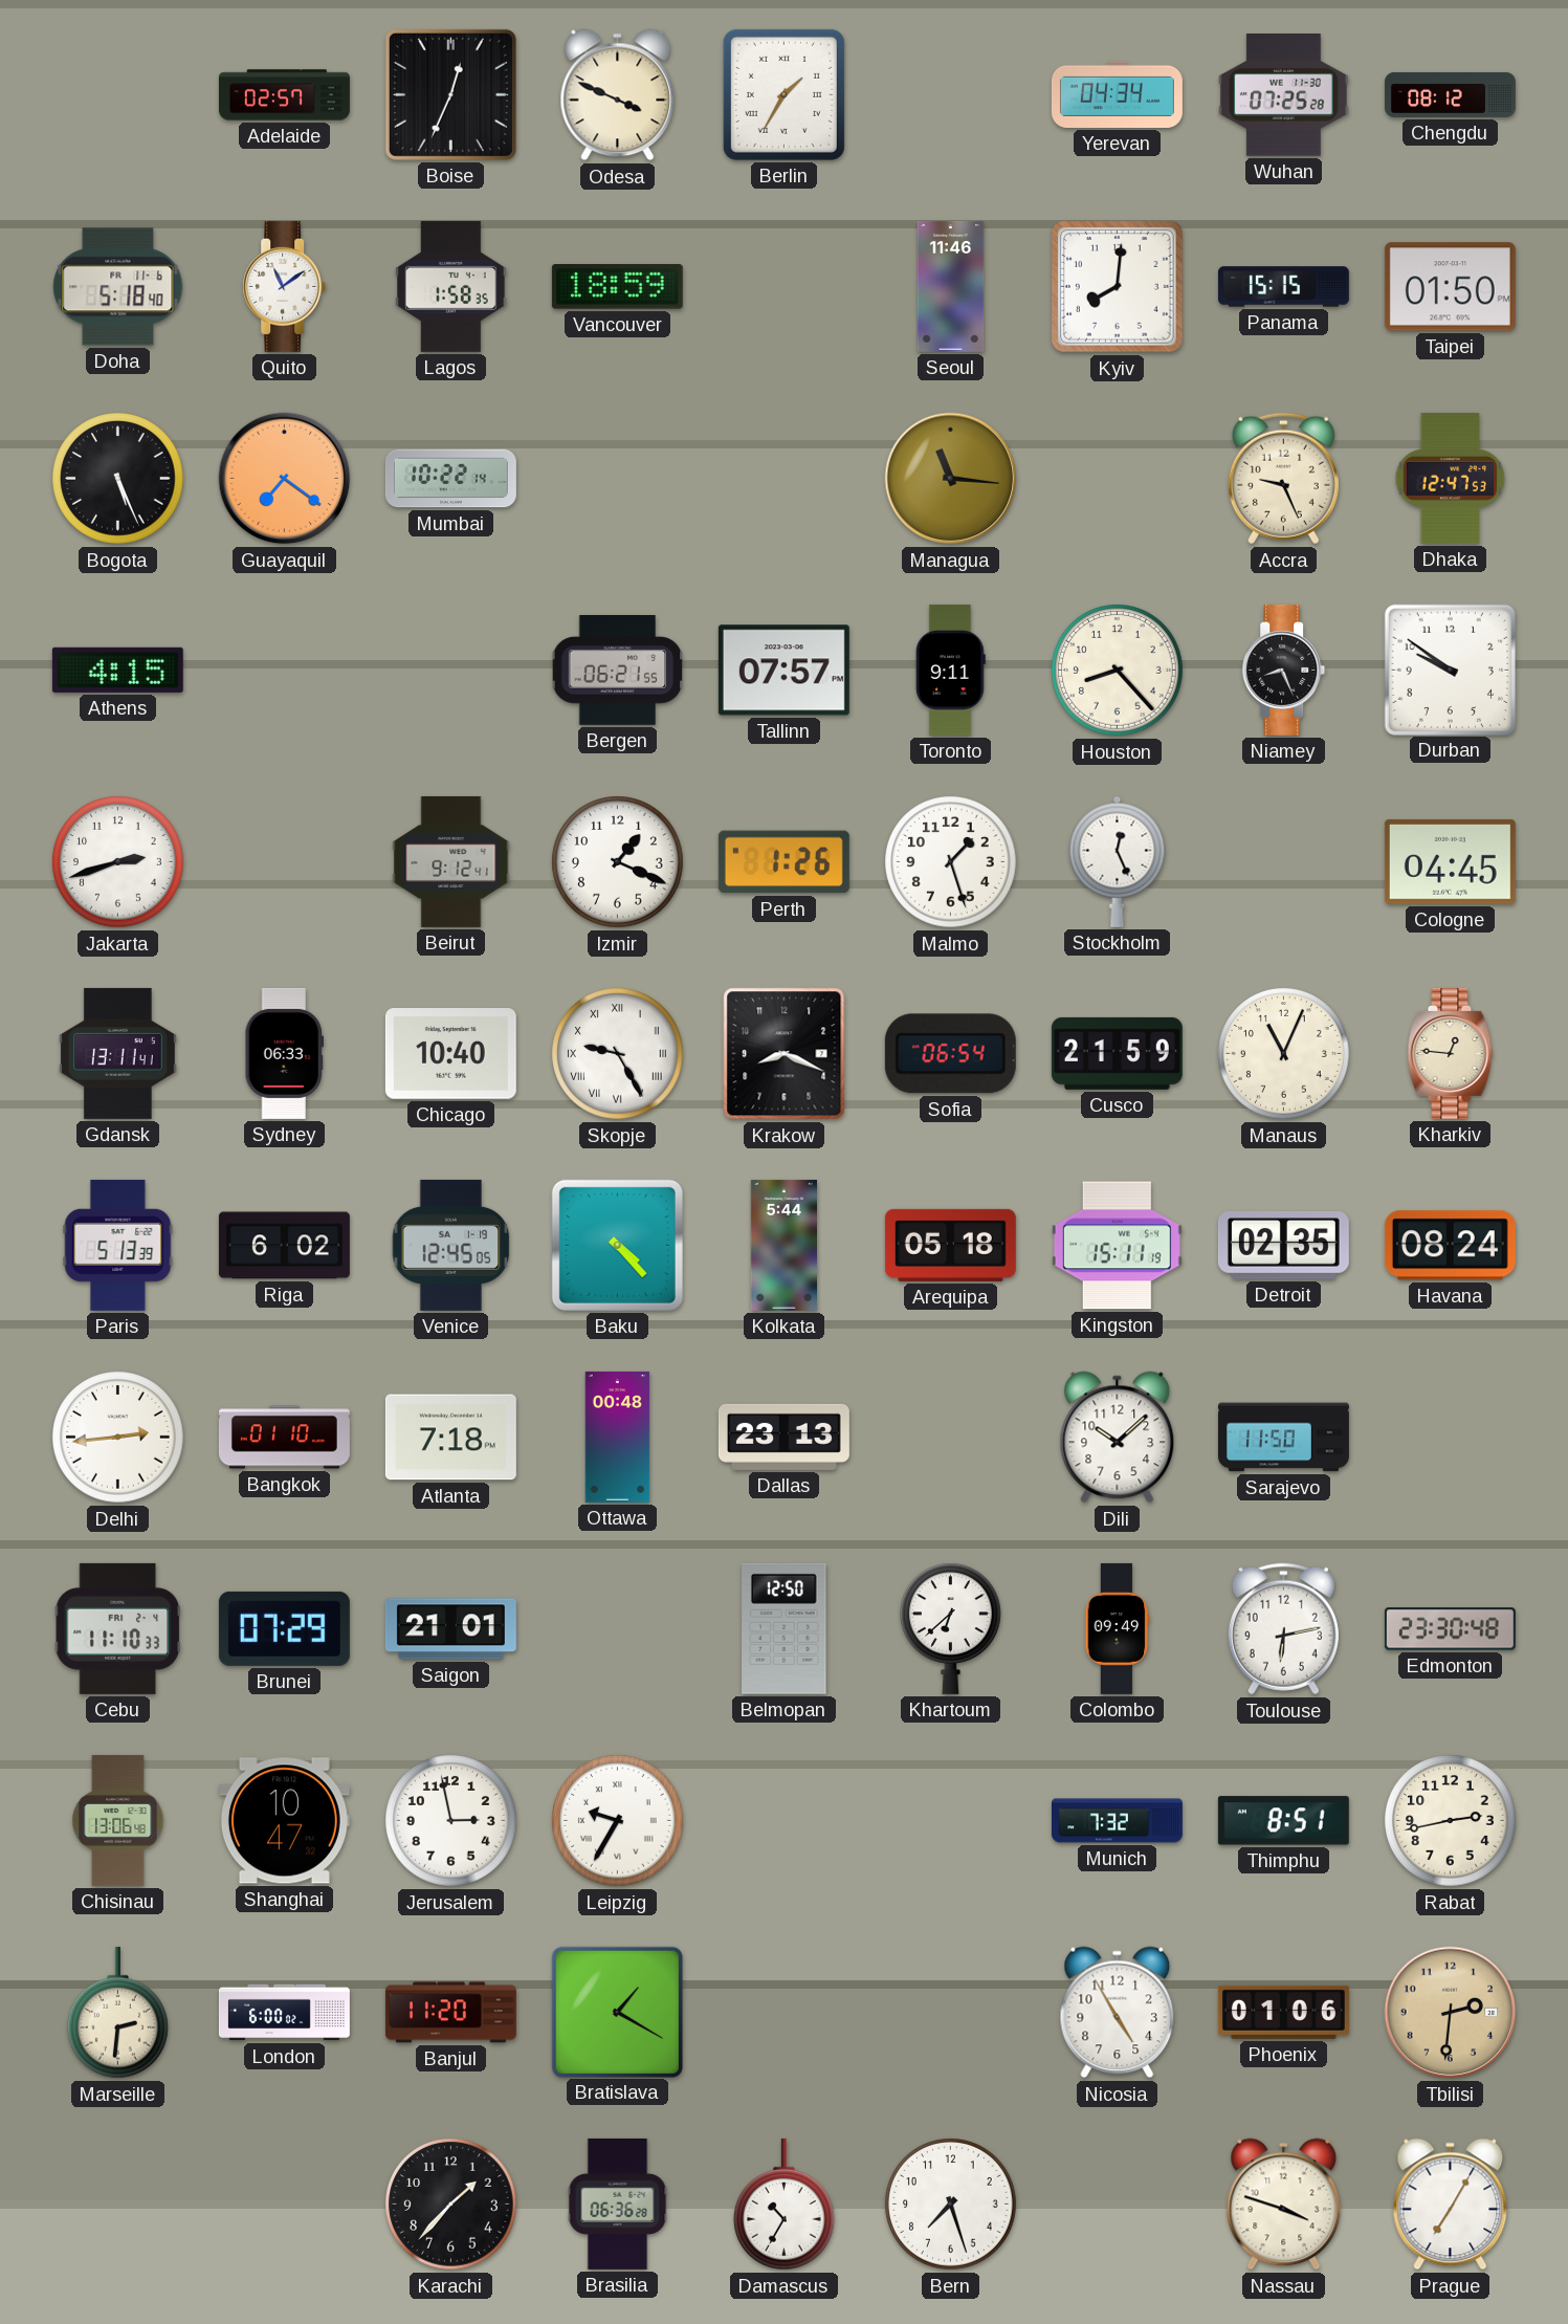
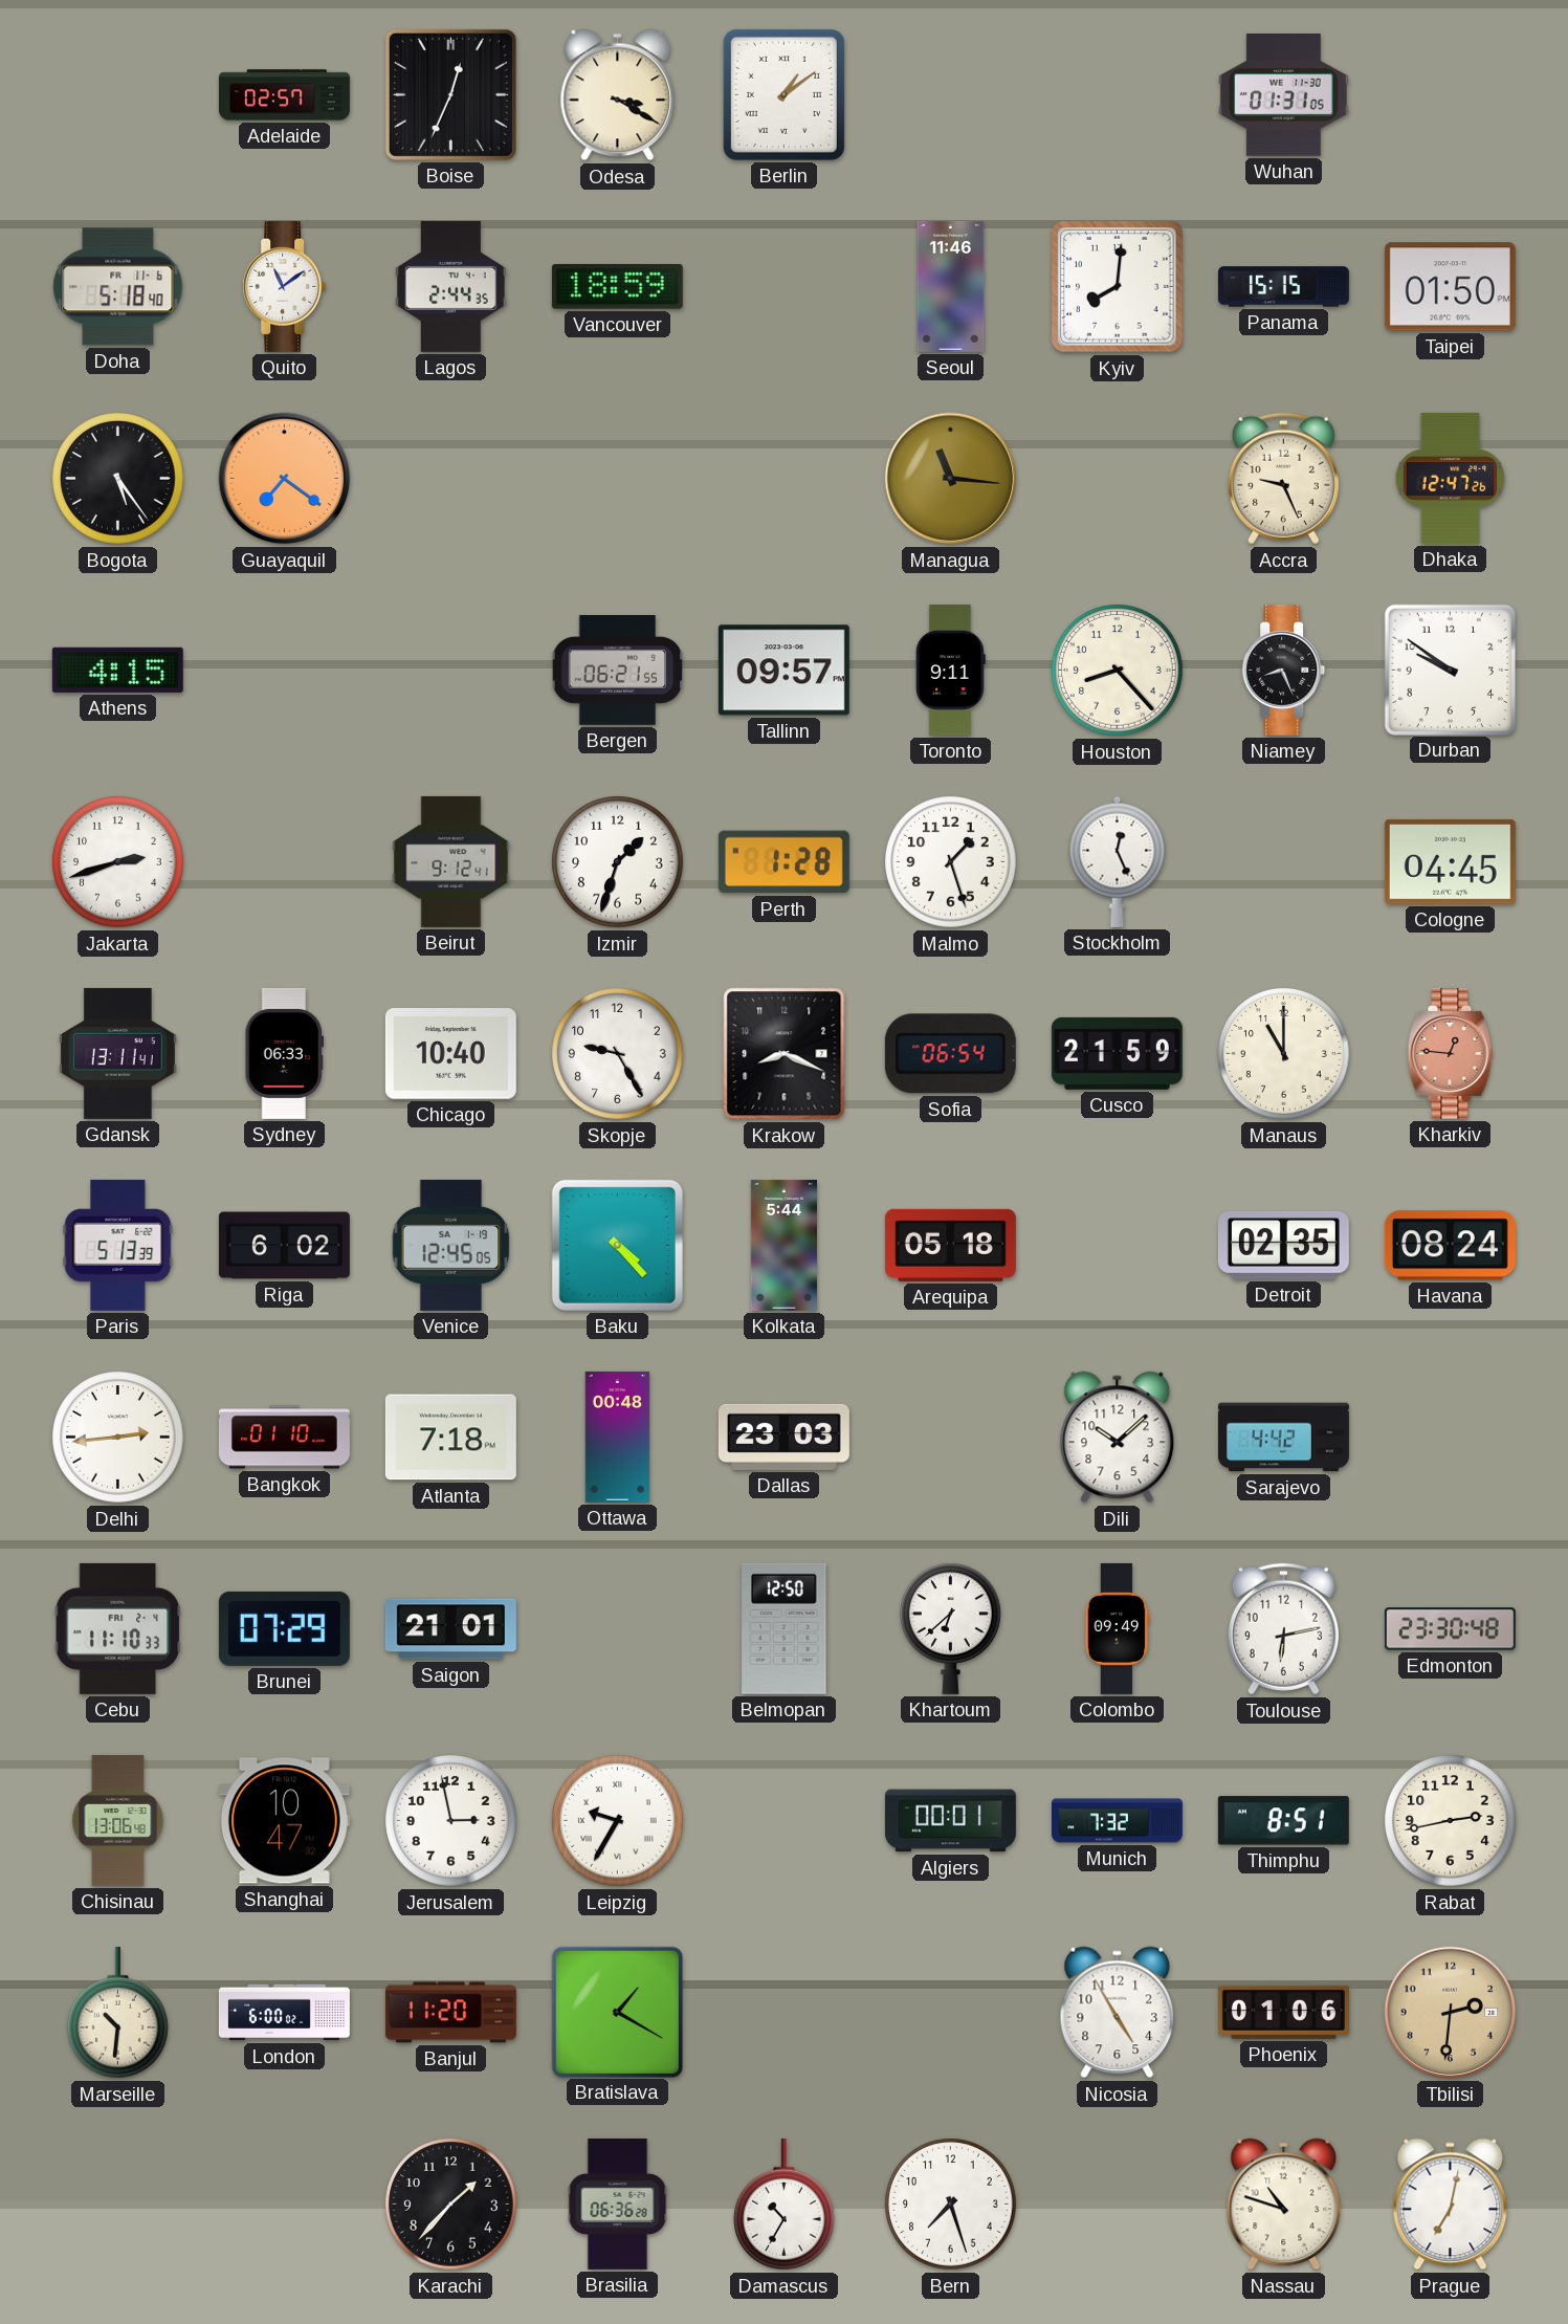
Odesa: 3:49 -> 3:20 (618, 95)
Berlin: 1:35 -> 1:09 (783, 94)
Yerevan: 04:34 -> none (1117, 94)
Wuhan: 07:25 -> 01:31 (1283, 95)
Chengdu: 08:12 -> none (1450, 94)
Lagos: 1:58 -> 2:44 (451, 286)
Bogota: 5:26 -> 5:24 (118, 479)
Mumbai: 10:22 -> none (450, 479)
Dhaka: 12:47:53 -> 12:47:26 (1451, 478)
Tallinn: 07:57 -> 09:57 (783, 671)
Izmir: 1:19 -> 1:33 (618, 862)
Perth: 1:26 -> 1:28 (783, 862)
Skopje numerals: Roman -> Arabic (618, 1054)
Manaus: 11:04 -> 11:00 (1284, 1054)
Kharkiv dial: cream -> salmon (1451, 1053)
Kingston: 15:11 -> none (1117, 1246)
Dallas: 23:13 -> 23:03 (783, 1437)
Sarajevo: 11:50 -> 4:42 (1283, 1438)
Algiers: none -> 00:01 (950, 1821)
Marseille: 2:31 -> 10:31 (118, 2013)
Nassau: 3:48 -> 10:48 (1284, 2205)
Prague: 7:05 -> 7:02 (1451, 2205)
